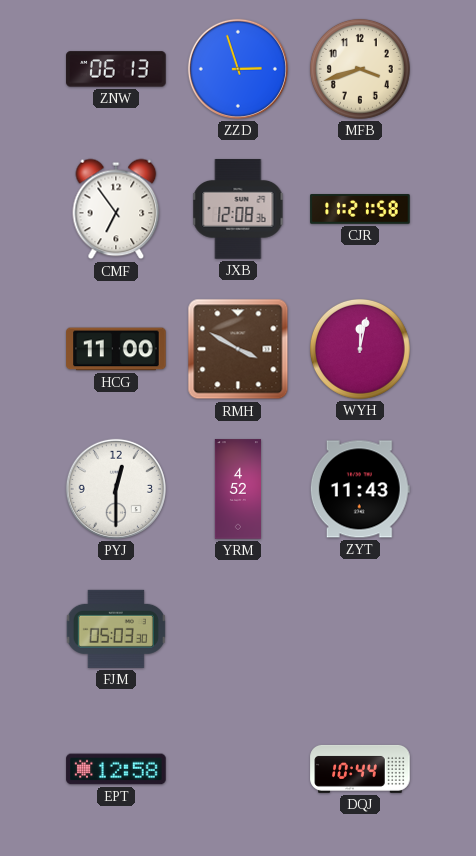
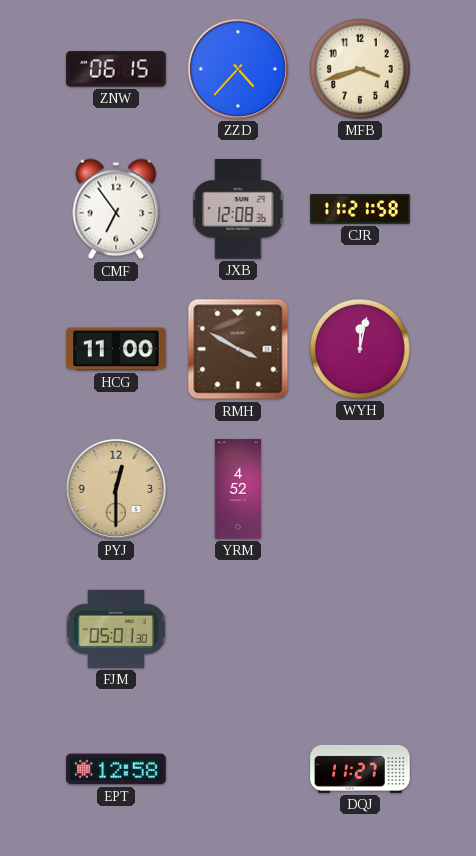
ZNW: 06:13 -> 06:15 (116, 69)
ZZD: 2:57 -> 4:37 (238, 69)
PYJ dial: white -> champagne (116, 489)
ZYT: 11:43 -> none (360, 489)
FJM: 05:03 -> 05:01 (116, 629)
DQJ: 10:44 -> 11:27 (360, 769)
